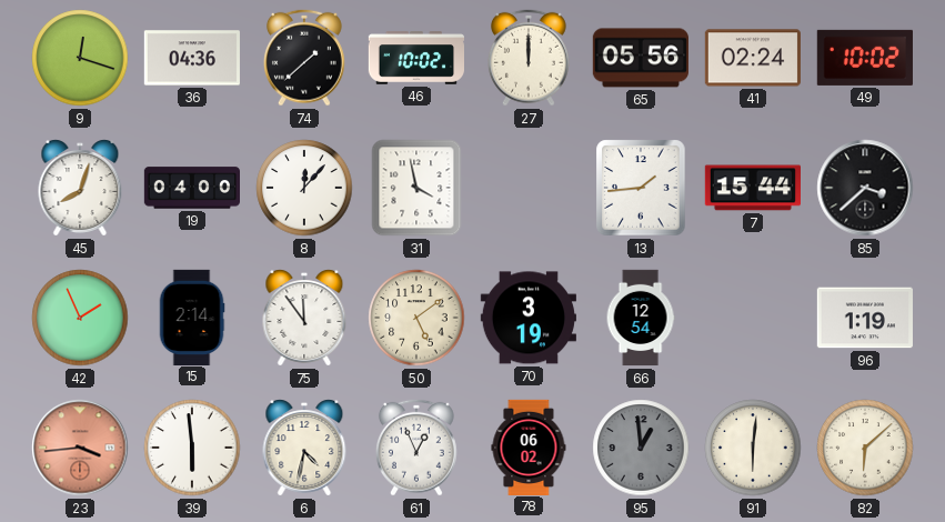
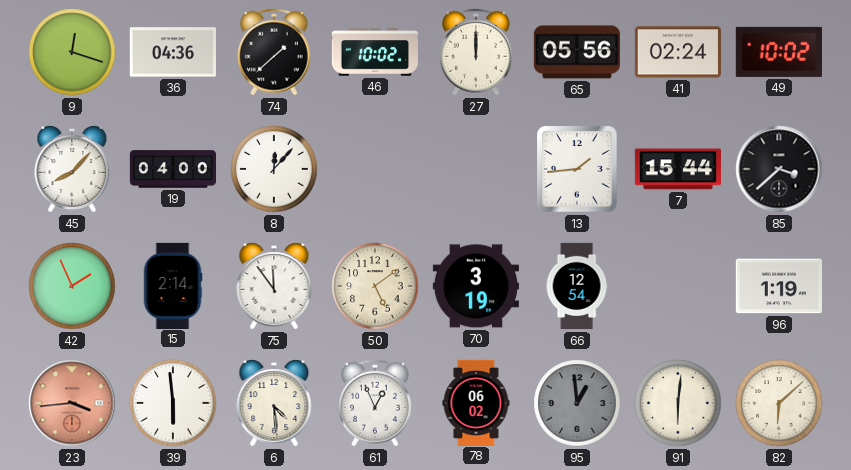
45: 8:03 -> 8:07 (72, 169)
31: 3:58 -> none (416, 188)
6: 4:32 -> 4:29 (274, 403)
